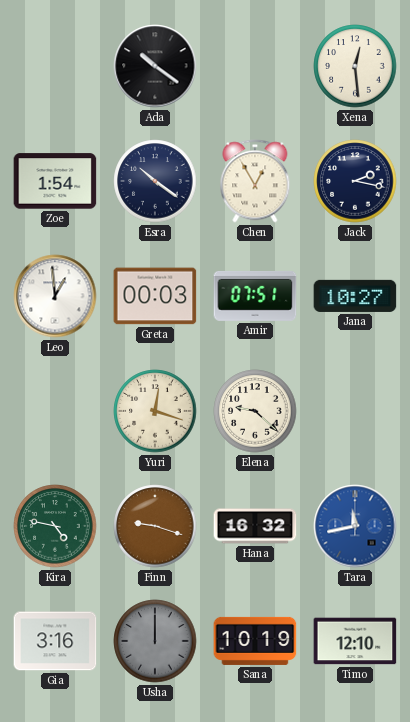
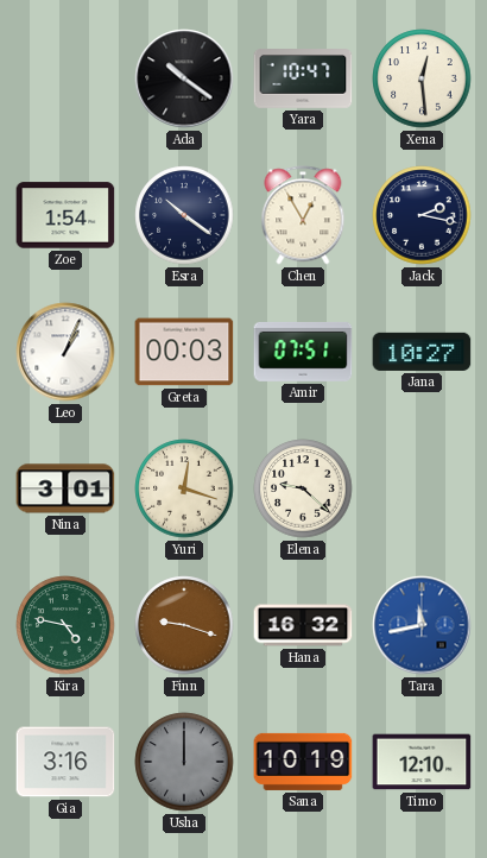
Yara: none -> 10:47 (303, 78)
Leo: 12:59 -> 1:04 (65, 352)
Nina: none -> 3:01 (65, 488)
